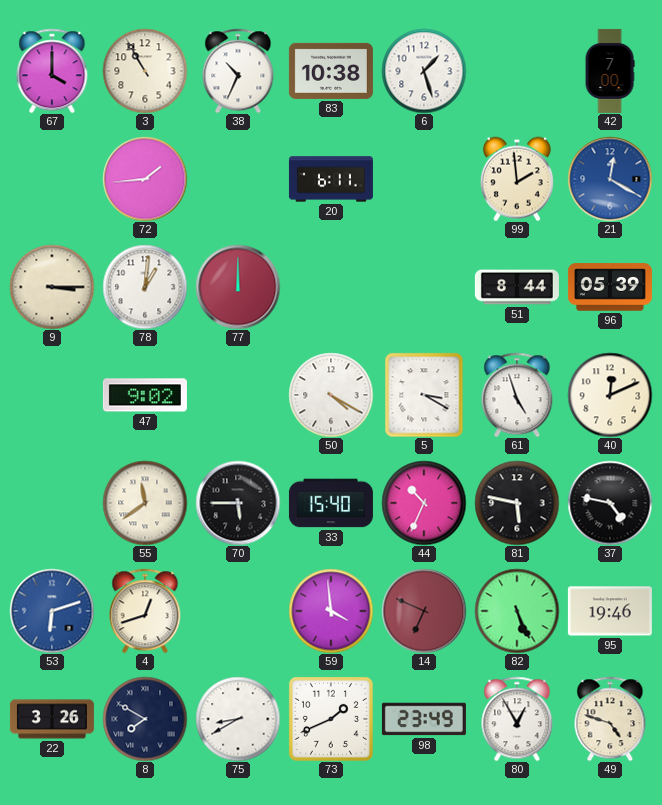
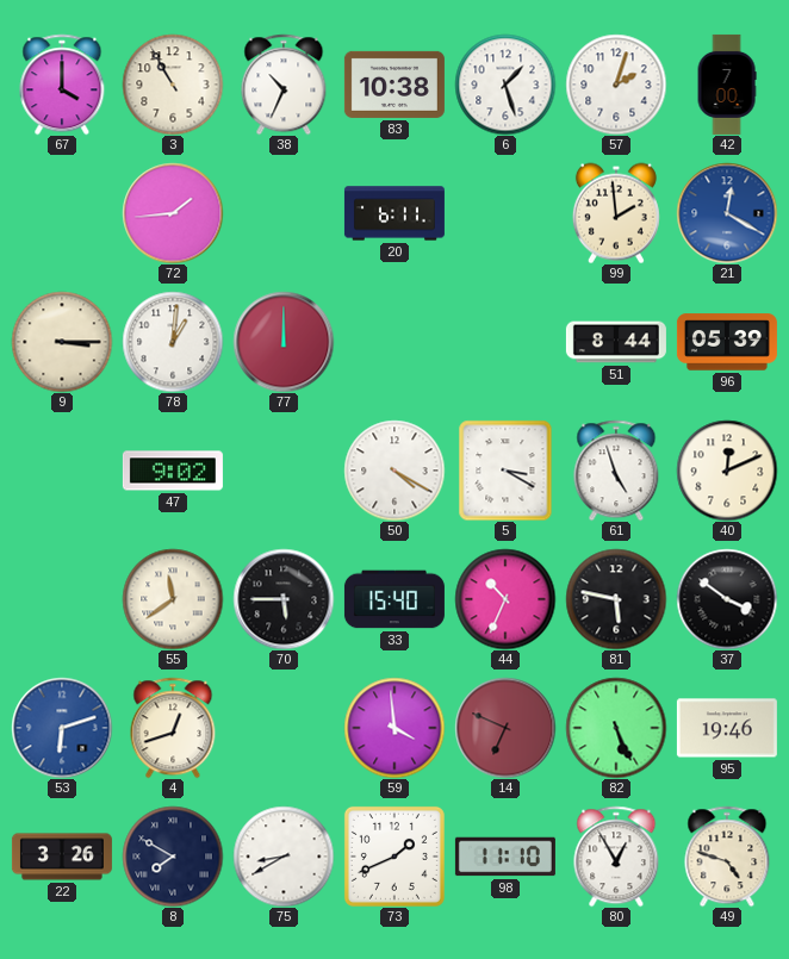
57: none -> 2:03 (616, 85)
37: 4:47 -> 3:51 (727, 599)
98: 23:49 -> 11:10 (505, 857)
